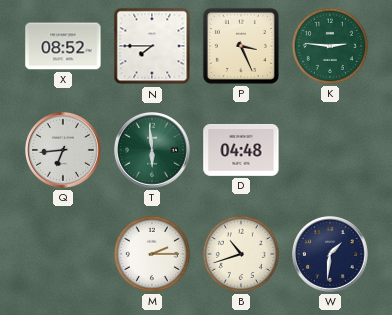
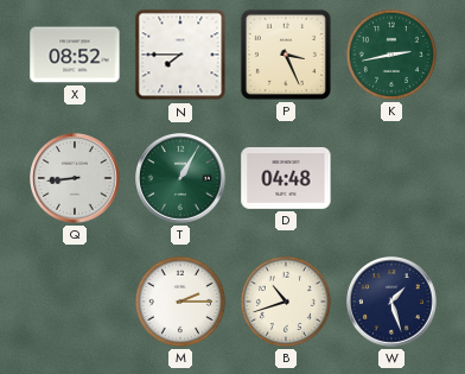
K: 2:46 -> 2:43 (391, 55)
Q: 6:44 -> 8:44 (76, 179)
T: 5:59 -> 1:05 (181, 179)
W: 1:31 -> 1:27 (393, 303)
